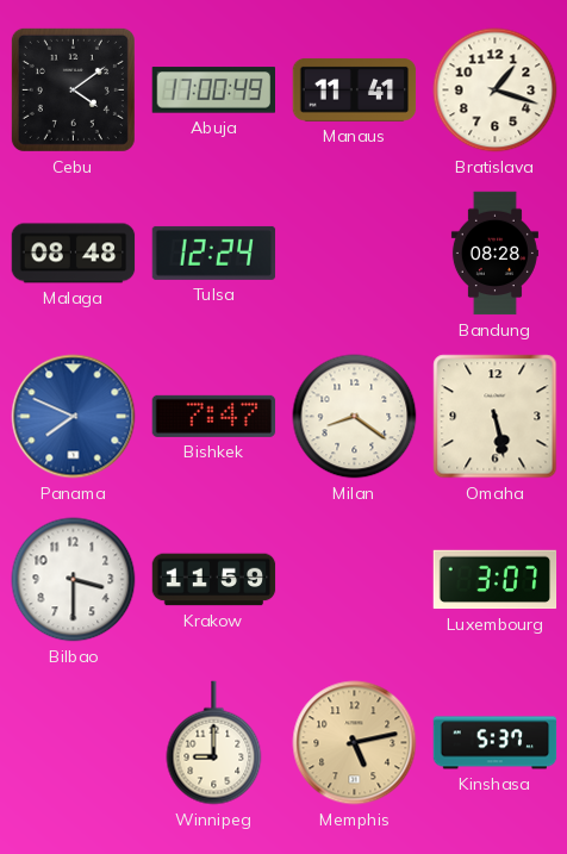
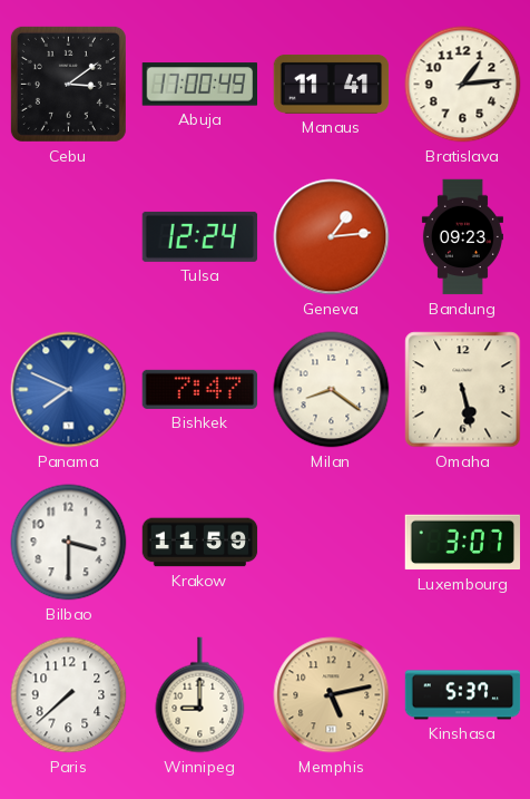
Cebu: 4:09 -> 3:09 (68, 84)
Bratislava: 1:18 -> 1:14 (463, 85)
Malaga: 08:48 -> none (74, 254)
Geneva: none -> 1:14 (332, 237)
Bandung: 08:28 -> 09:23 (462, 237)
Paris: none -> 7:38 (69, 695)
